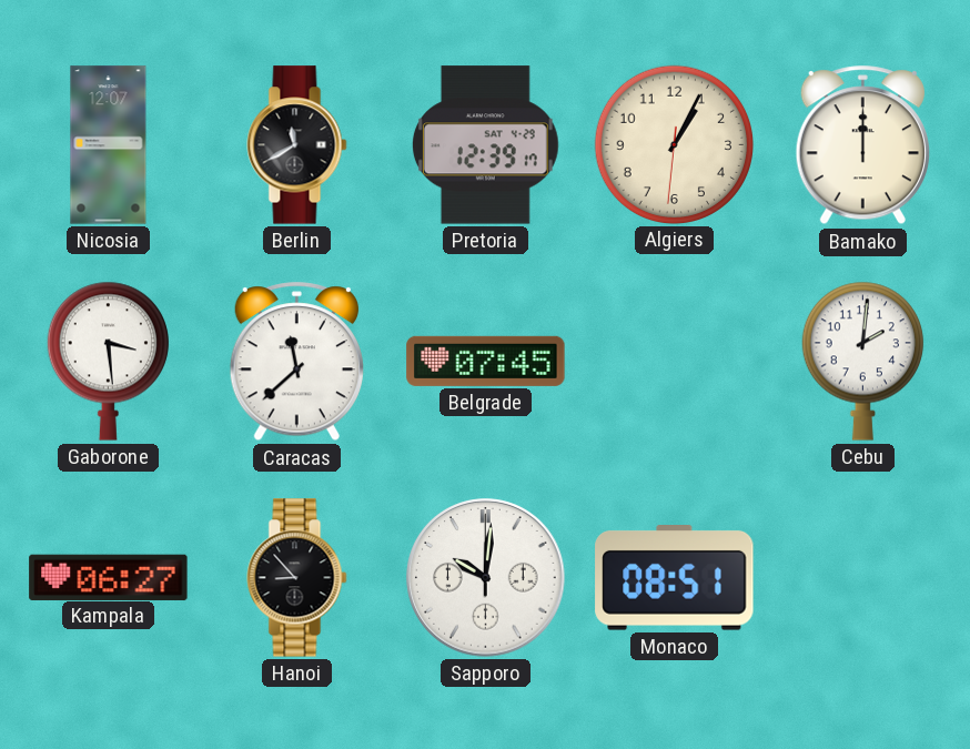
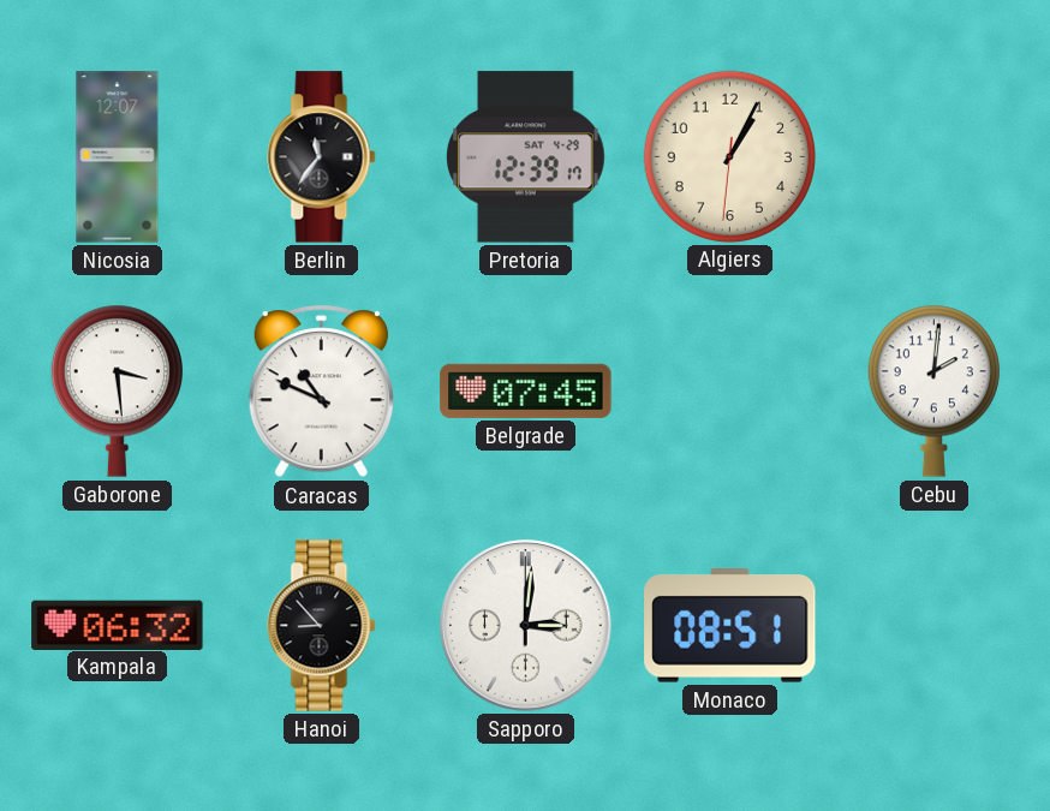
Berlin: 11:40 -> 11:36 (322, 157)
Bamako: 12:00 -> none (862, 145)
Caracas: 11:38 -> 10:49 (321, 392)
Kampala: 06:27 -> 06:32 (118, 625)
Sapporo: 10:01 -> 3:01 (526, 626)
